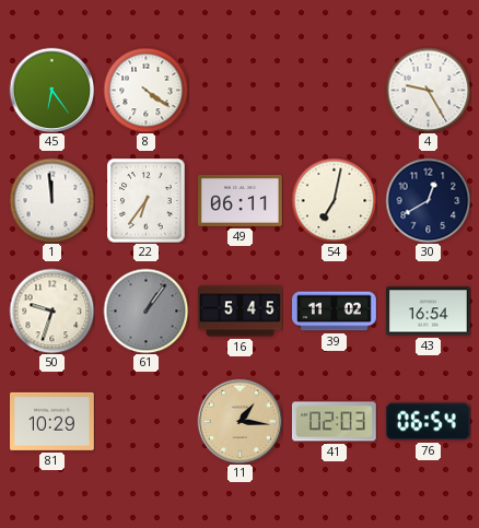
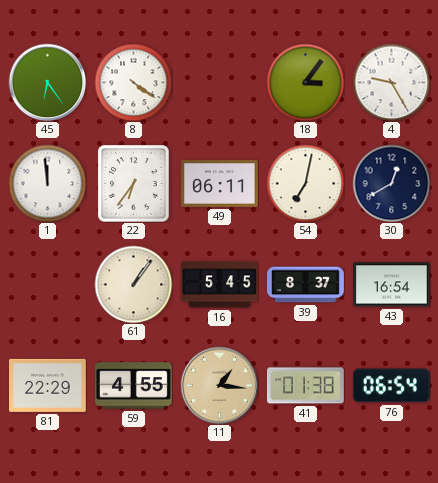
18: none -> 3:06 (305, 82)
50: 9:33 -> none (51, 310)
61 dial: grey -> cream (133, 284)
39: 11:02 -> 8:37 (306, 285)
81: 10:29 -> 22:29 (48, 385)
59: none -> 4:55 (134, 386)
41: 02:03 -> 01:38 (305, 386)
